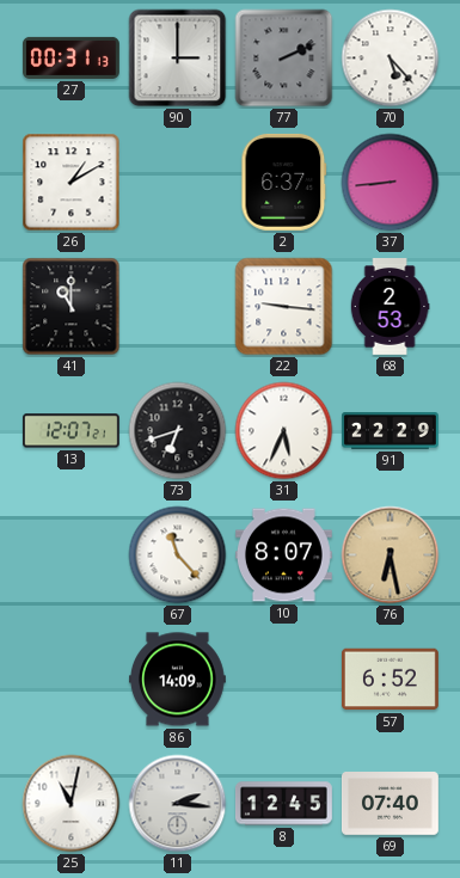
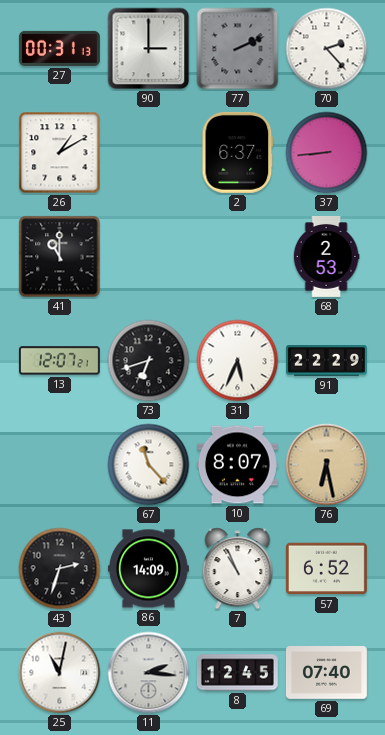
70: 5:23 -> 2:23 (327, 49)
22: 9:16 -> none (284, 307)
43: none -> 2:33 (60, 569)
7: none -> 10:56 (238, 569)
